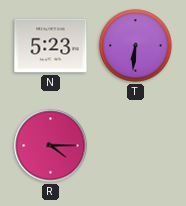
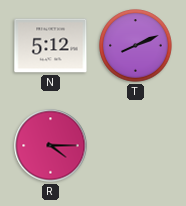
N: 5:23 -> 5:12 (51, 46)
T: 6:31 -> 8:11 (136, 46)
